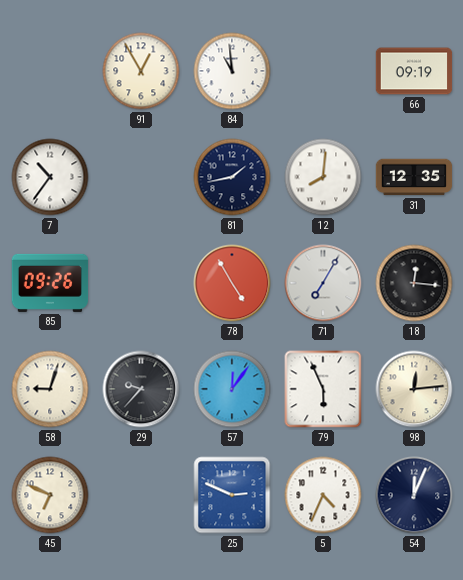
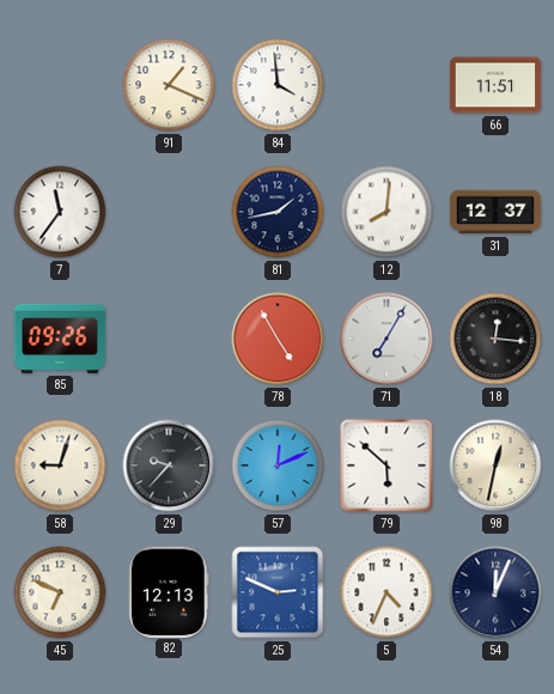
91: 12:55 -> 1:19 (169, 85)
84: 10:59 -> 3:59 (278, 85)
66: 09:19 -> 11:51 (495, 85)
7: 10:36 -> 11:36 (60, 212)
31: 12:35 -> 12:37 (495, 212)
57: 12:06 -> 12:11 (278, 465)
79: 5:56 -> 5:52 (386, 465)
98: 12:14 -> 12:32 (495, 465)
82: none -> 12:13 (169, 591)
